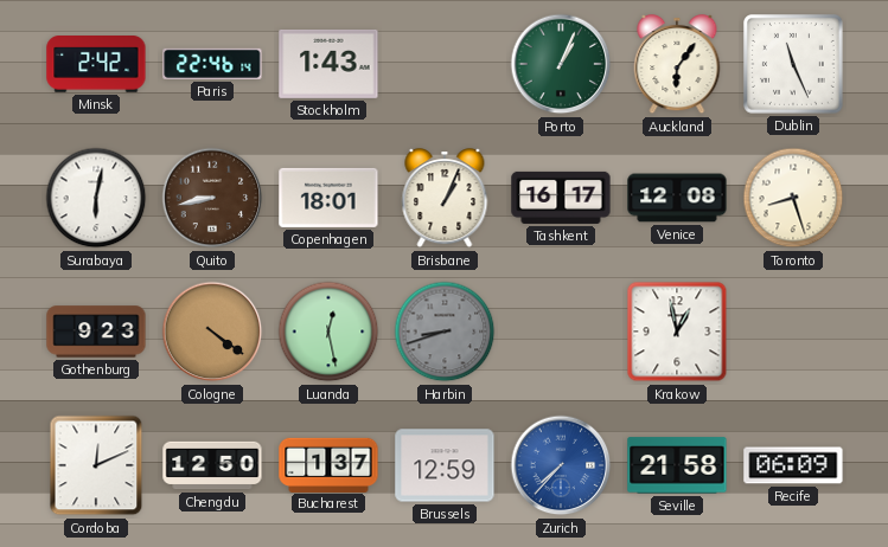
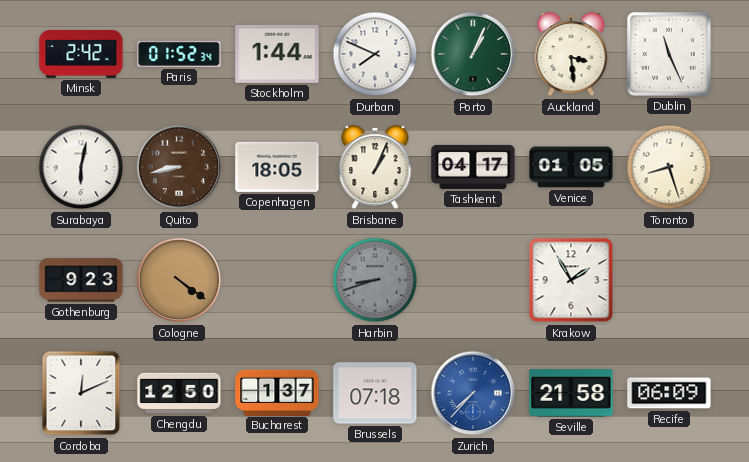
Paris: 22:46 -> 01:52 (179, 54)
Stockholm: 1:43 -> 1:44 (277, 54)
Durban: none -> 7:49 (375, 54)
Auckland: 6:06 -> 3:29 (571, 55)
Copenhagen: 18:01 -> 18:05 (277, 167)
Tashkent: 16:17 -> 04:17 (473, 167)
Venice: 12:08 -> 01:05 (571, 167)
Luanda: 12:28 -> none (328, 332)
Krakow: 12:58 -> 1:55 (571, 280)
Brussels: 12:59 -> 07:18 (375, 393)
